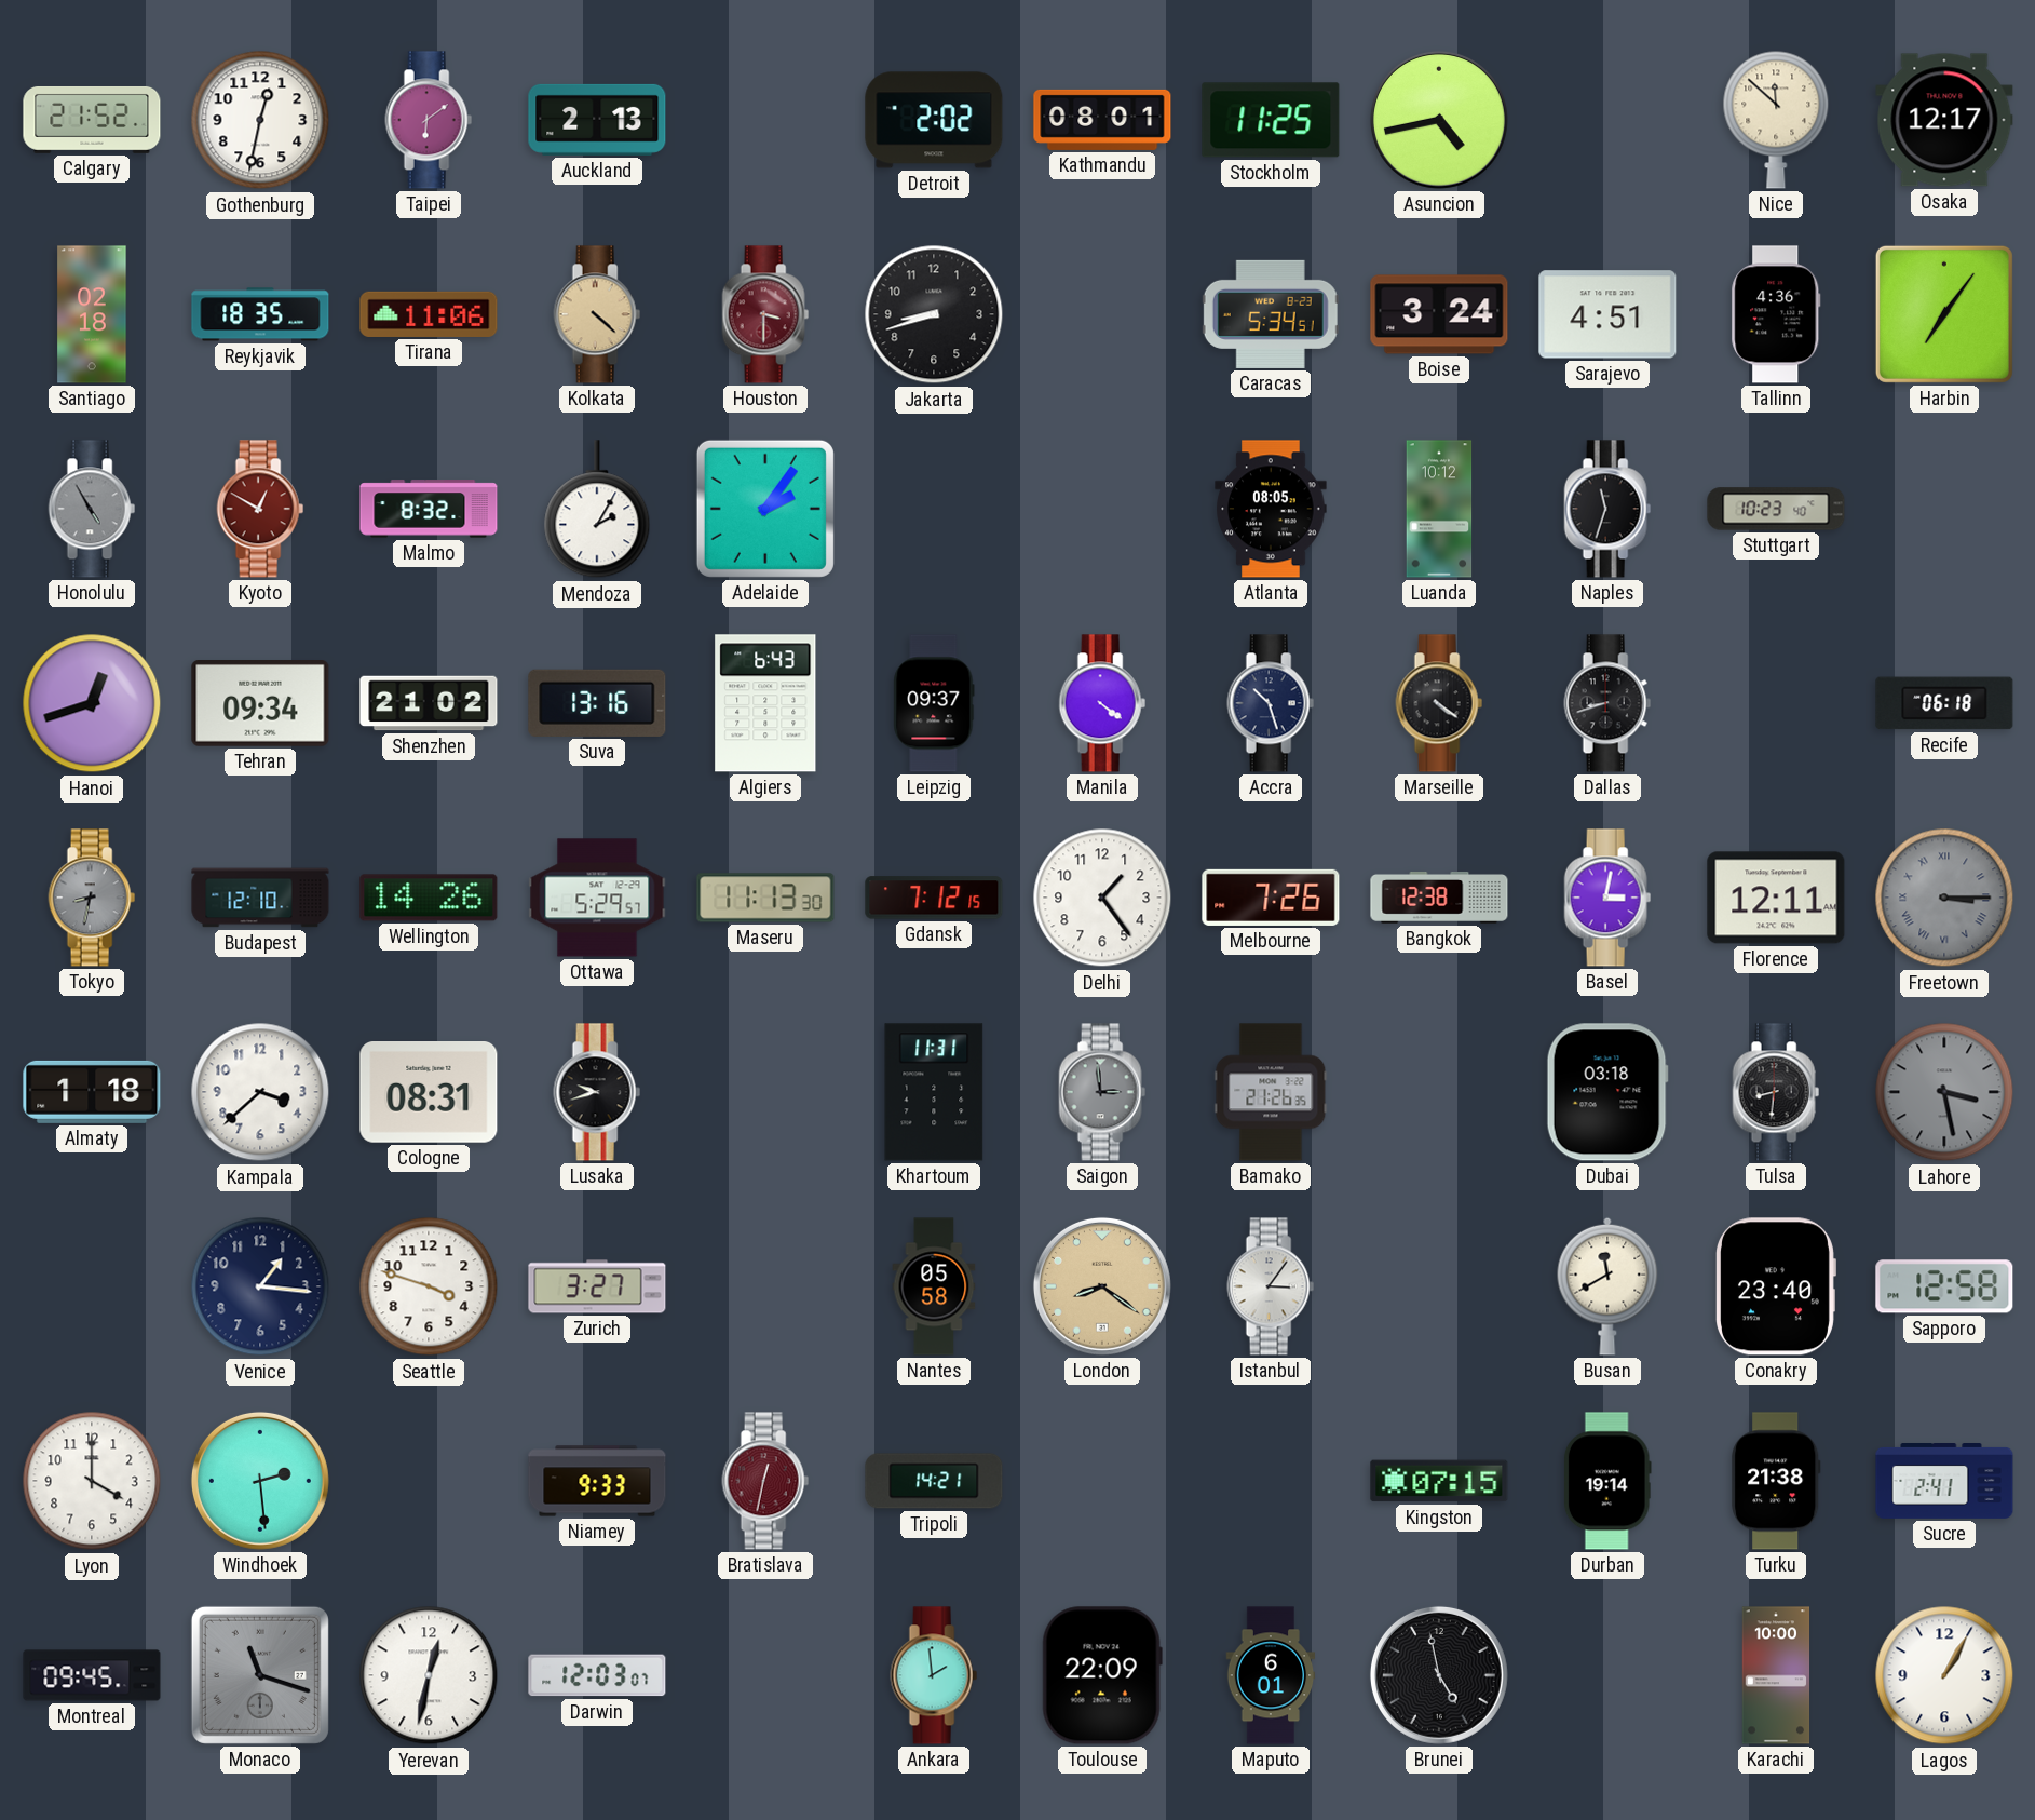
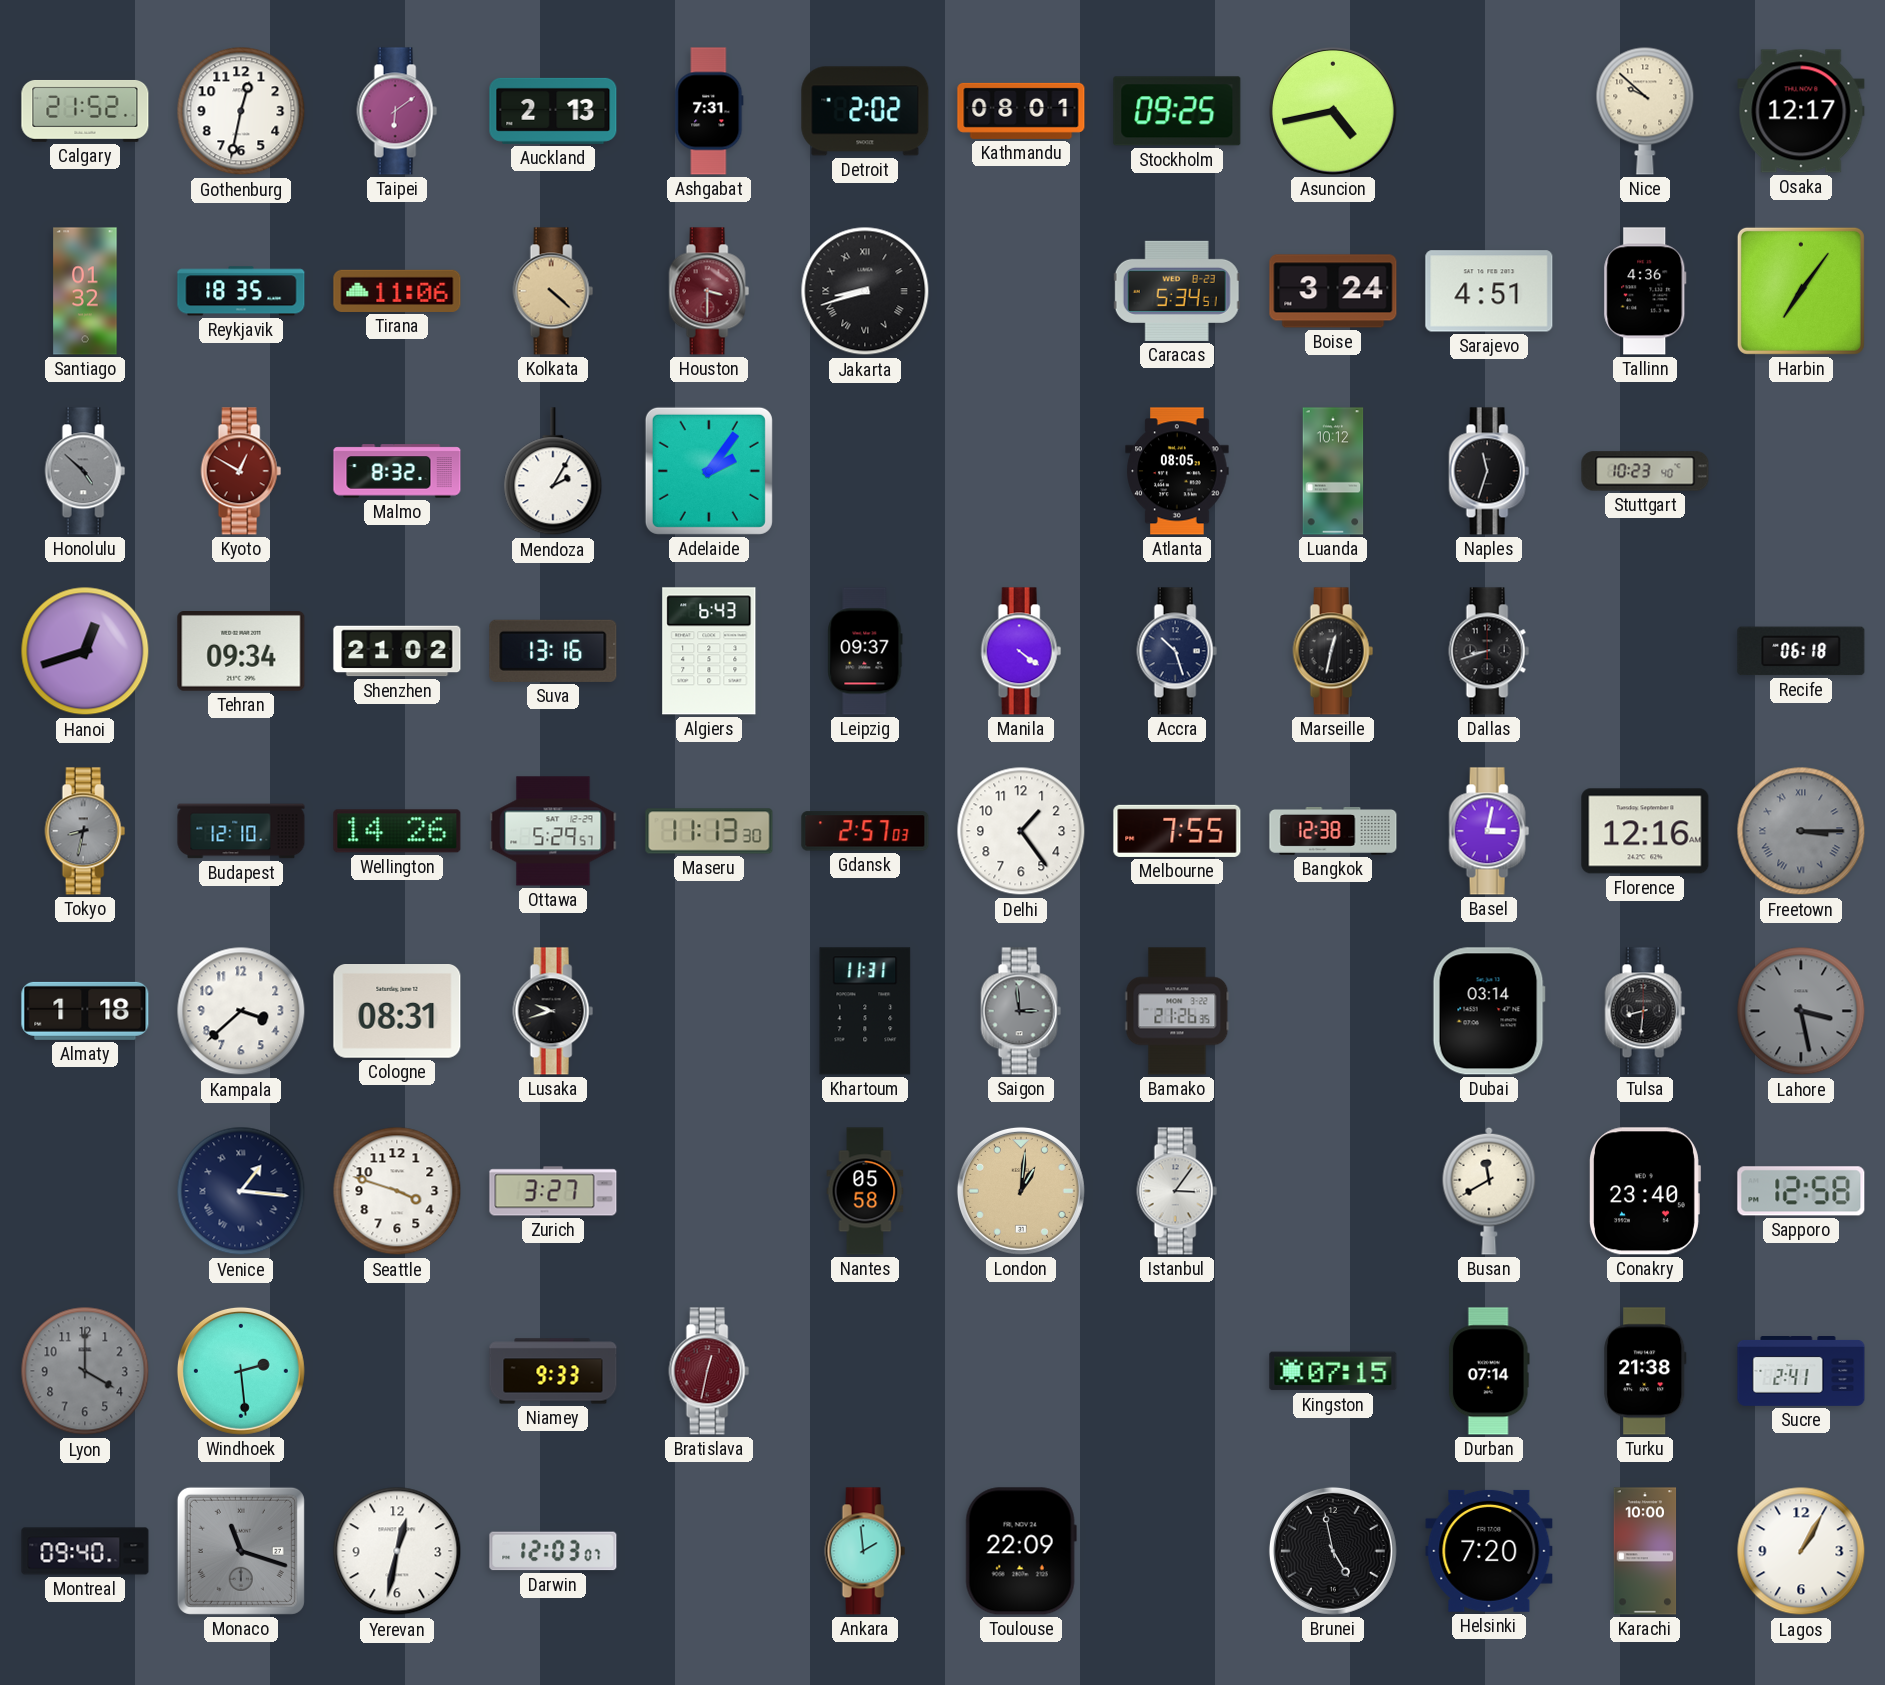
Ashgabat: none -> 7:31 (709, 111)
Stockholm: 11:25 -> 09:25 (1177, 111)
Nice: 11:52 -> 9:52 (1645, 111)
Santiago: 02:18 -> 01:32 (85, 291)
Jakarta numerals: Arabic -> Roman (865, 291)
Honolulu: 4:55 -> 4:52 (85, 471)
Marseille: 4:21 -> 12:32 (1333, 651)
Gdansk: 7:12 -> 2:57 (865, 831)
Melbourne: 7:26 -> 7:55 (1177, 831)
Florence: 12:11 -> 12:16 (1645, 831)
Dubai: 03:18 -> 03:14 (1489, 1011)
Venice numerals: Arabic -> Roman (241, 1191)
London: 8:21 -> 1:01 (1021, 1191)
Lyon dial: white -> grey (85, 1371)
Tripoli: 14:21 -> none (934, 1481)
Durban: 19:14 -> 07:14 (1489, 1371)
Montreal: 09:45 -> 09:40 (85, 1551)
Maputo: 6:01 -> none (1271, 1675)
Helsinki: none -> 7:20 (1489, 1551)
